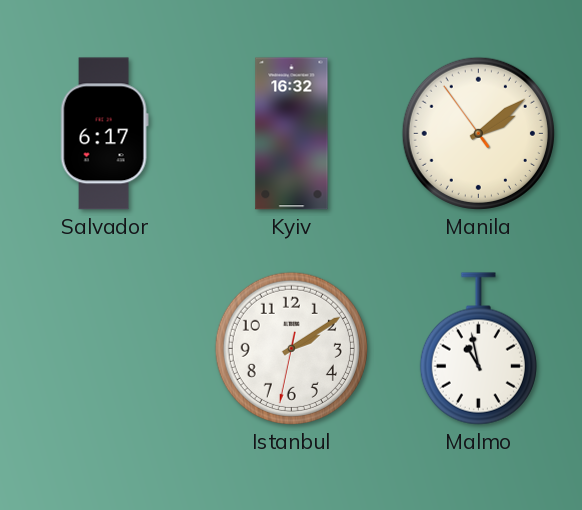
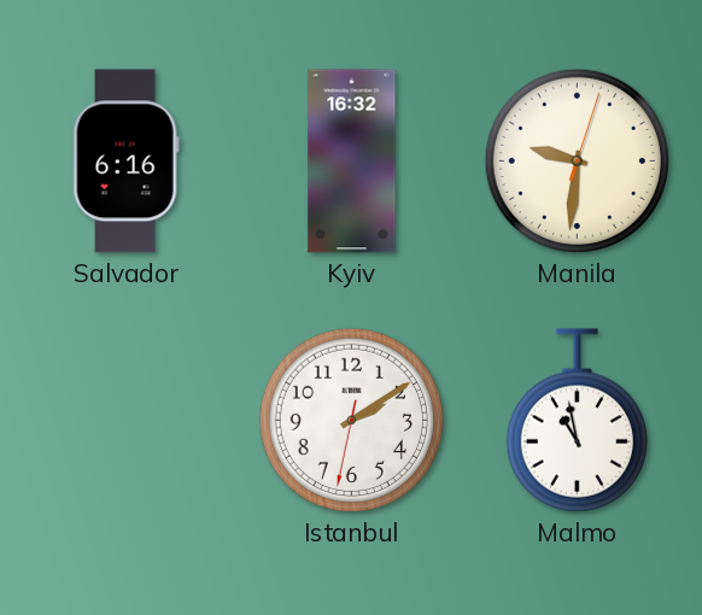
Salvador: 6:17 -> 6:16 (125, 162)
Manila: 2:08 -> 9:31 (577, 160)
